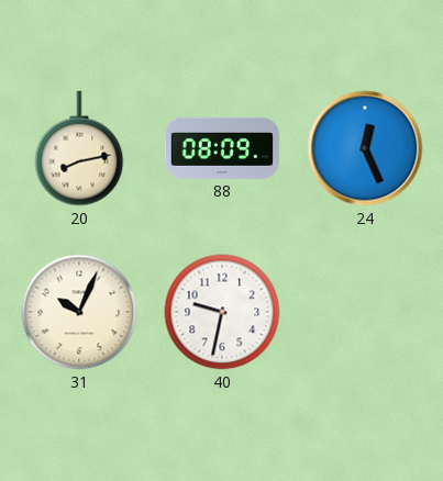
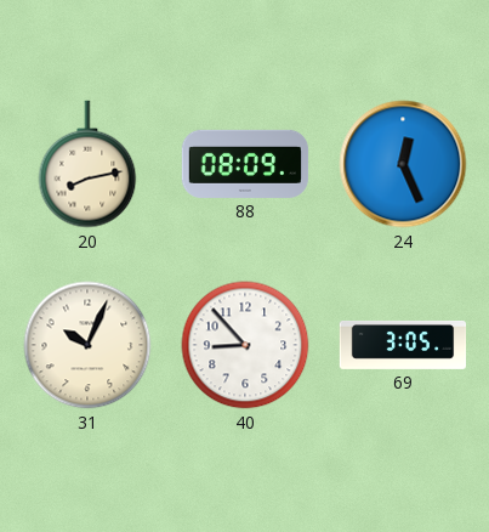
40: 9:32 -> 8:53 (245, 345)
69: none -> 3:05 (403, 345)
